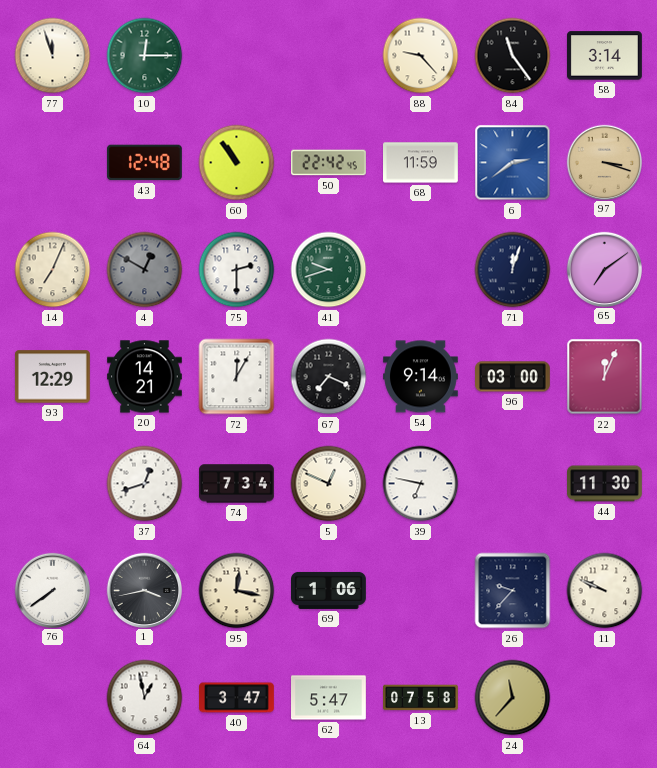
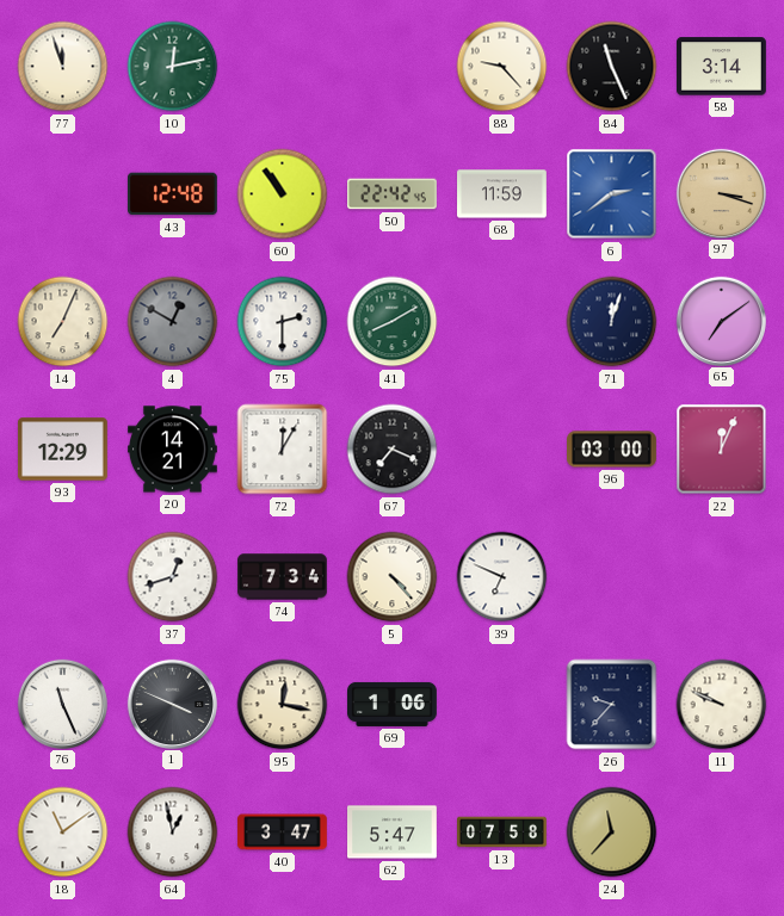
10: 12:15 -> 12:13 (173, 67)
84: 11:24 -> 11:26 (612, 67)
41: 9:42 -> 8:10 (393, 322)
54: 9:14 -> none (421, 377)
5: 12:49 -> 4:23 (393, 577)
39: 6:47 -> 6:49 (502, 577)
44: 11:30 -> none (605, 484)
76: 7:39 -> 11:26 (62, 704)
1: 3:43 -> 3:49 (172, 704)
18: none -> 11:09 (63, 833)
